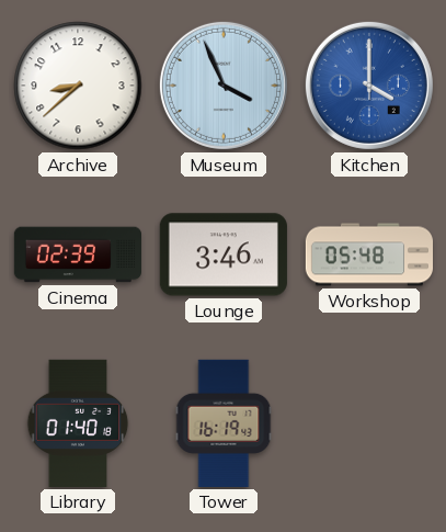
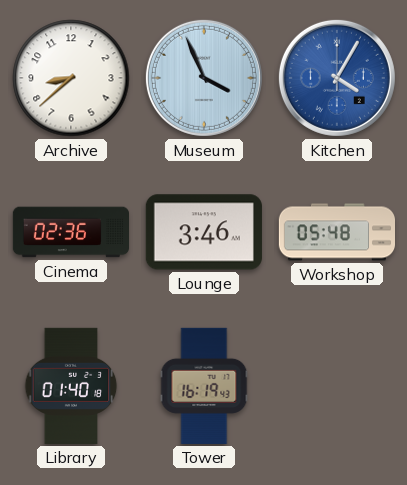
Kitchen: 4:00 -> 4:05 (337, 78)
Cinema: 02:39 -> 02:36 (70, 232)
